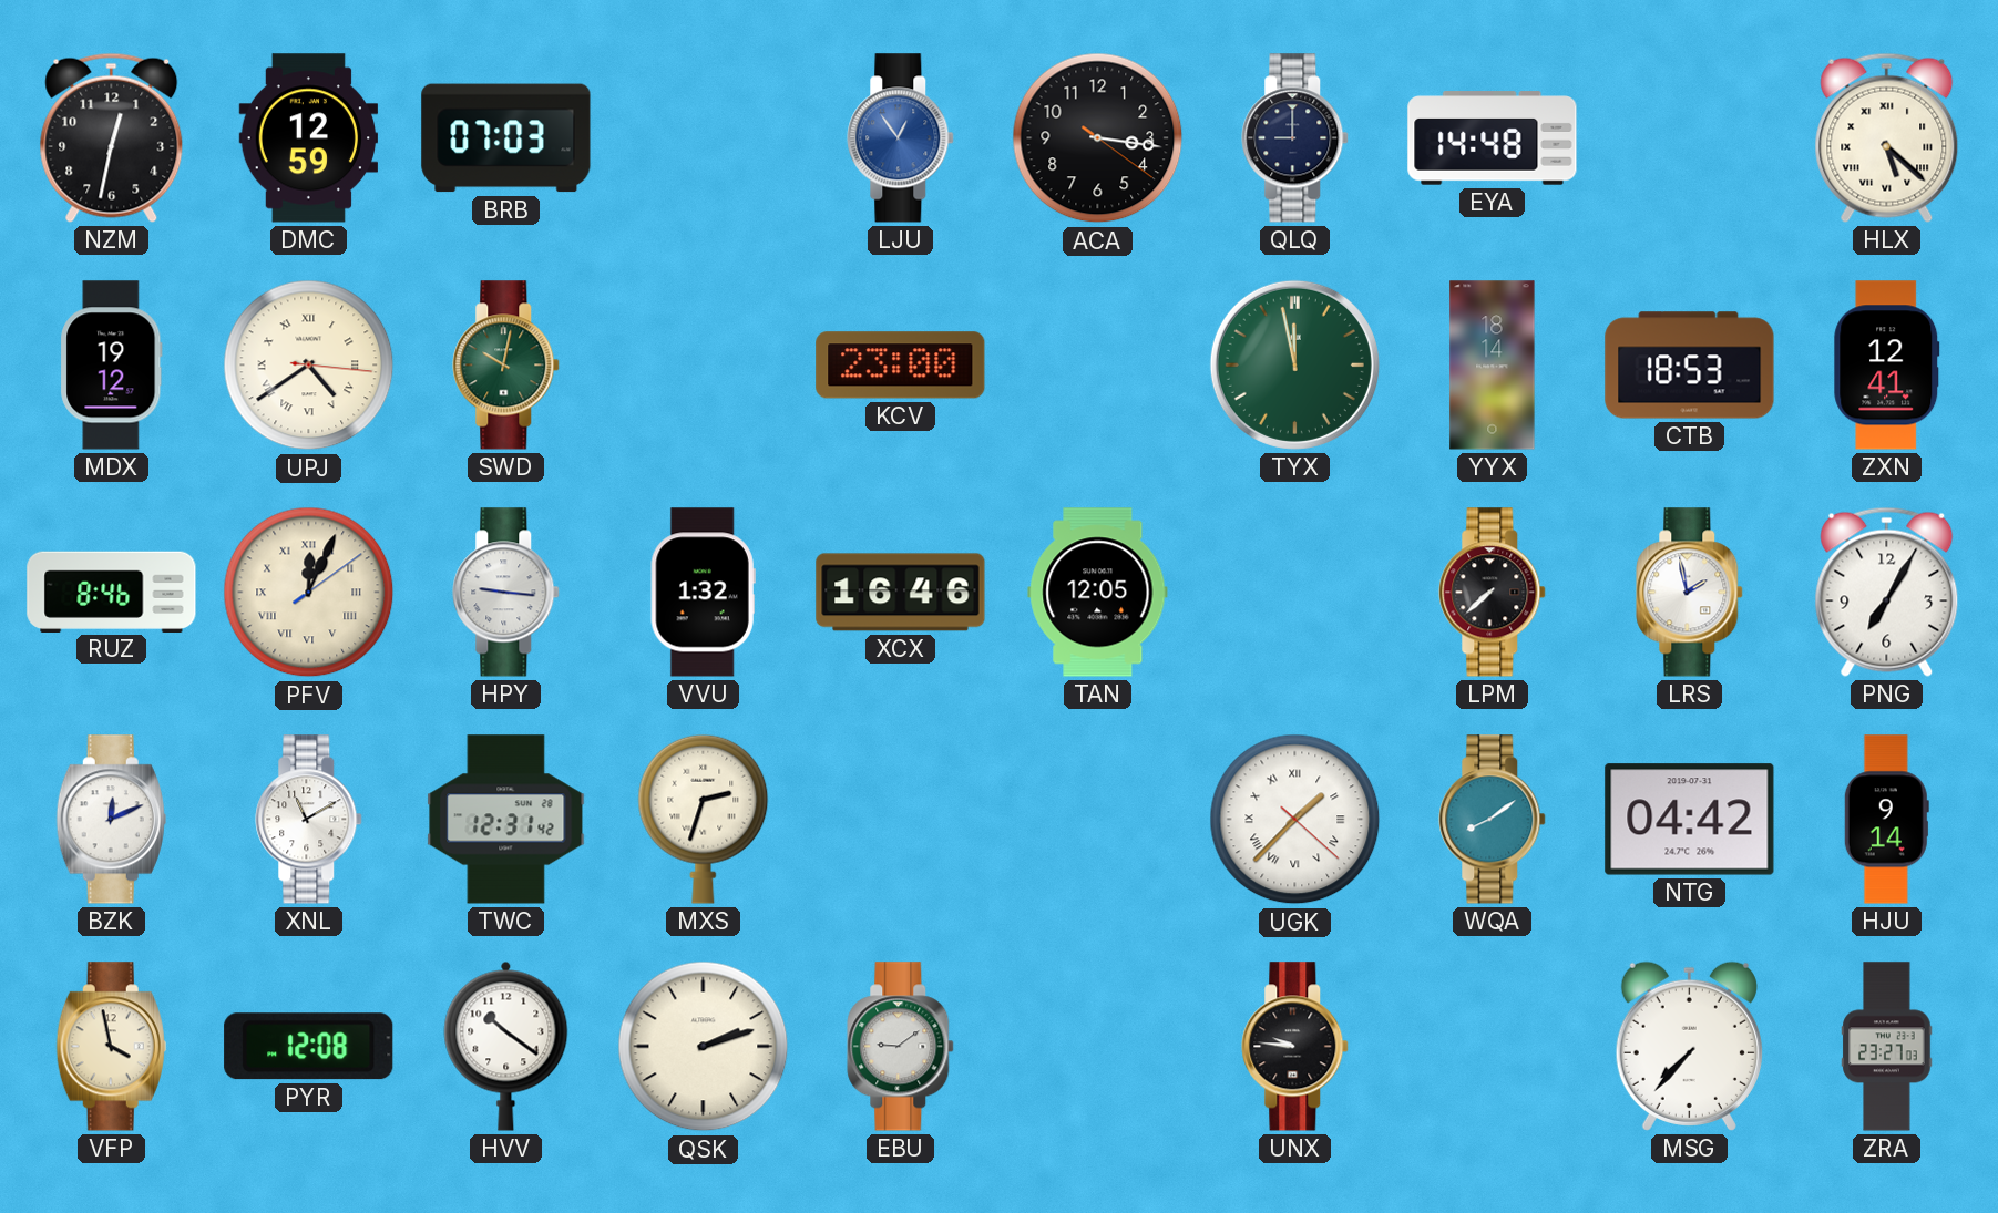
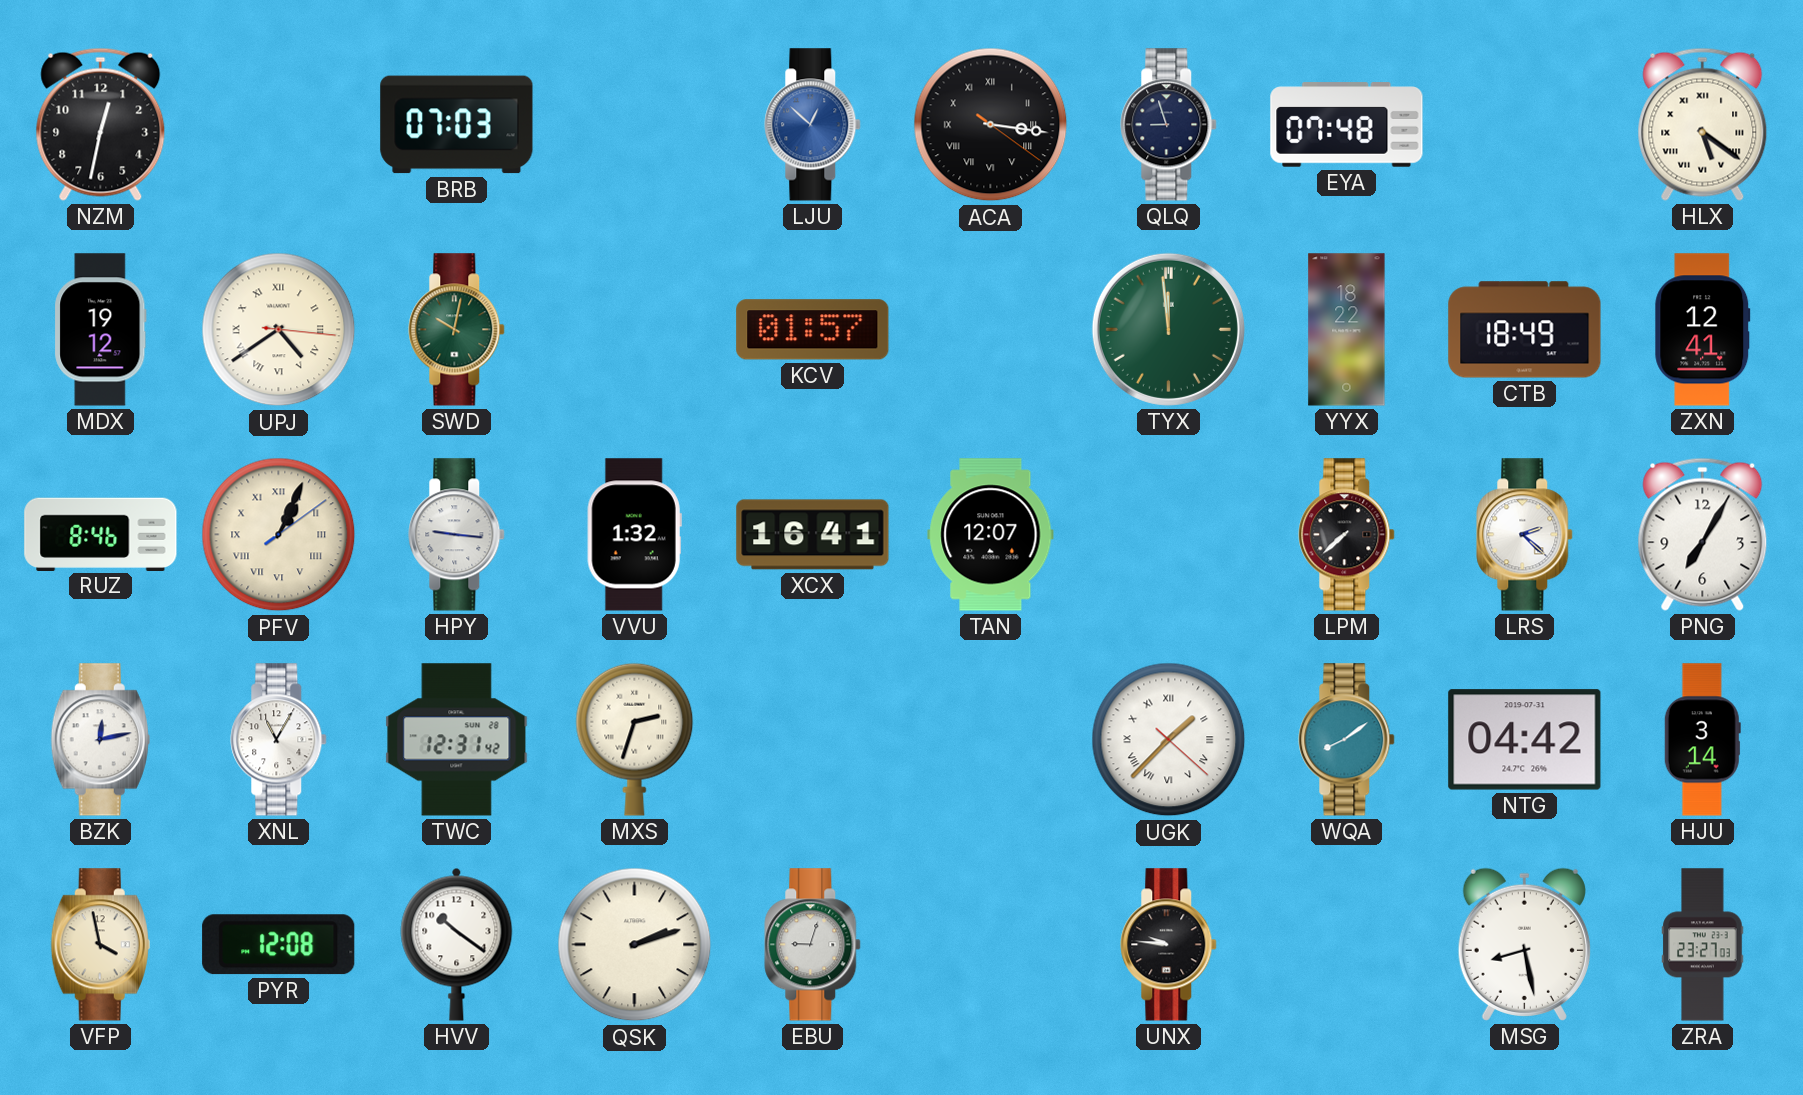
DMC: 12:59 -> none (308, 138)
LJU: 12:54 -> 12:52 (813, 125)
ACA numerals: Arabic -> Roman (991, 125)
QLQ: 9:00 -> 8:57 (1169, 125)
EYA: 14:48 -> 07:48 (1347, 125)
HLX: 5:22 -> 5:21 (1703, 124)
KCV: 23:00 -> 01:57 (813, 330)
TYX: 11:58 -> 11:59 (1168, 329)
YYX: 18:14 -> 18:22 (1347, 330)
CTB: 18:53 -> 18:49 (1525, 330)
PFV: 12:04 -> 1:04 (279, 535)
XCX: 16:46 -> 16:41 (813, 535)
TAN: 12:05 -> 12:07 (991, 535)
LRS: 1:58 -> 2:22 (1525, 535)
BZK: 12:11 -> 12:13 (100, 740)
XNL: 11:10 -> 11:05 (279, 740)
HJU: 9:14 -> 3:14 (1702, 740)
EBU: 9:09 -> 9:03 (813, 945)
MSG: 7:37 -> 8:28 (1524, 944)
